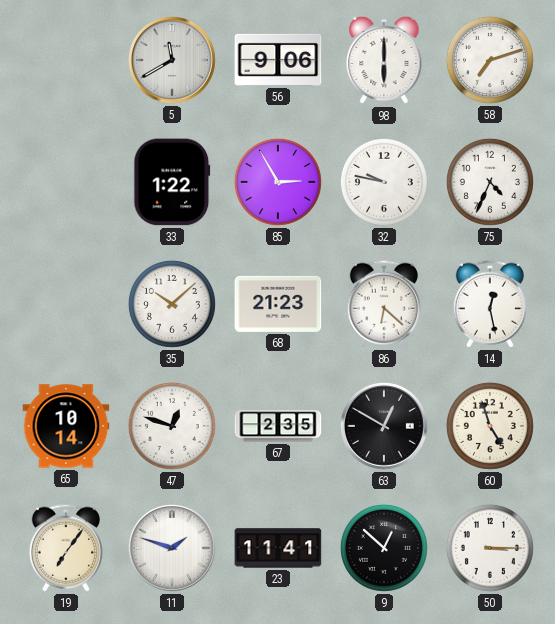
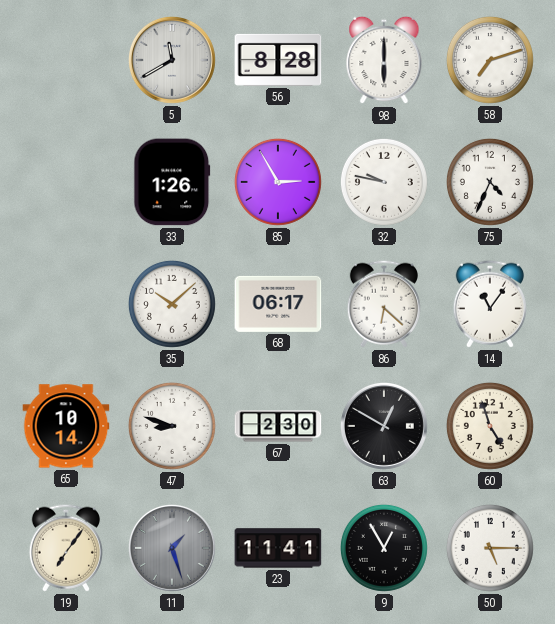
56: 9:06 -> 8:28 (278, 60)
33: 1:22 -> 1:26 (172, 182)
68: 21:23 -> 06:17 (278, 304)
14: 12:28 -> 11:06 (490, 304)
47: 12:48 -> 8:48 (172, 426)
67: 2:35 -> 2:30 (278, 426)
11: 1:48 -> 1:27 (172, 548)
11 dial: white -> grey (172, 548)
9: 12:52 -> 12:55 (384, 548)
50: 3:15 -> 5:15 (490, 548)
